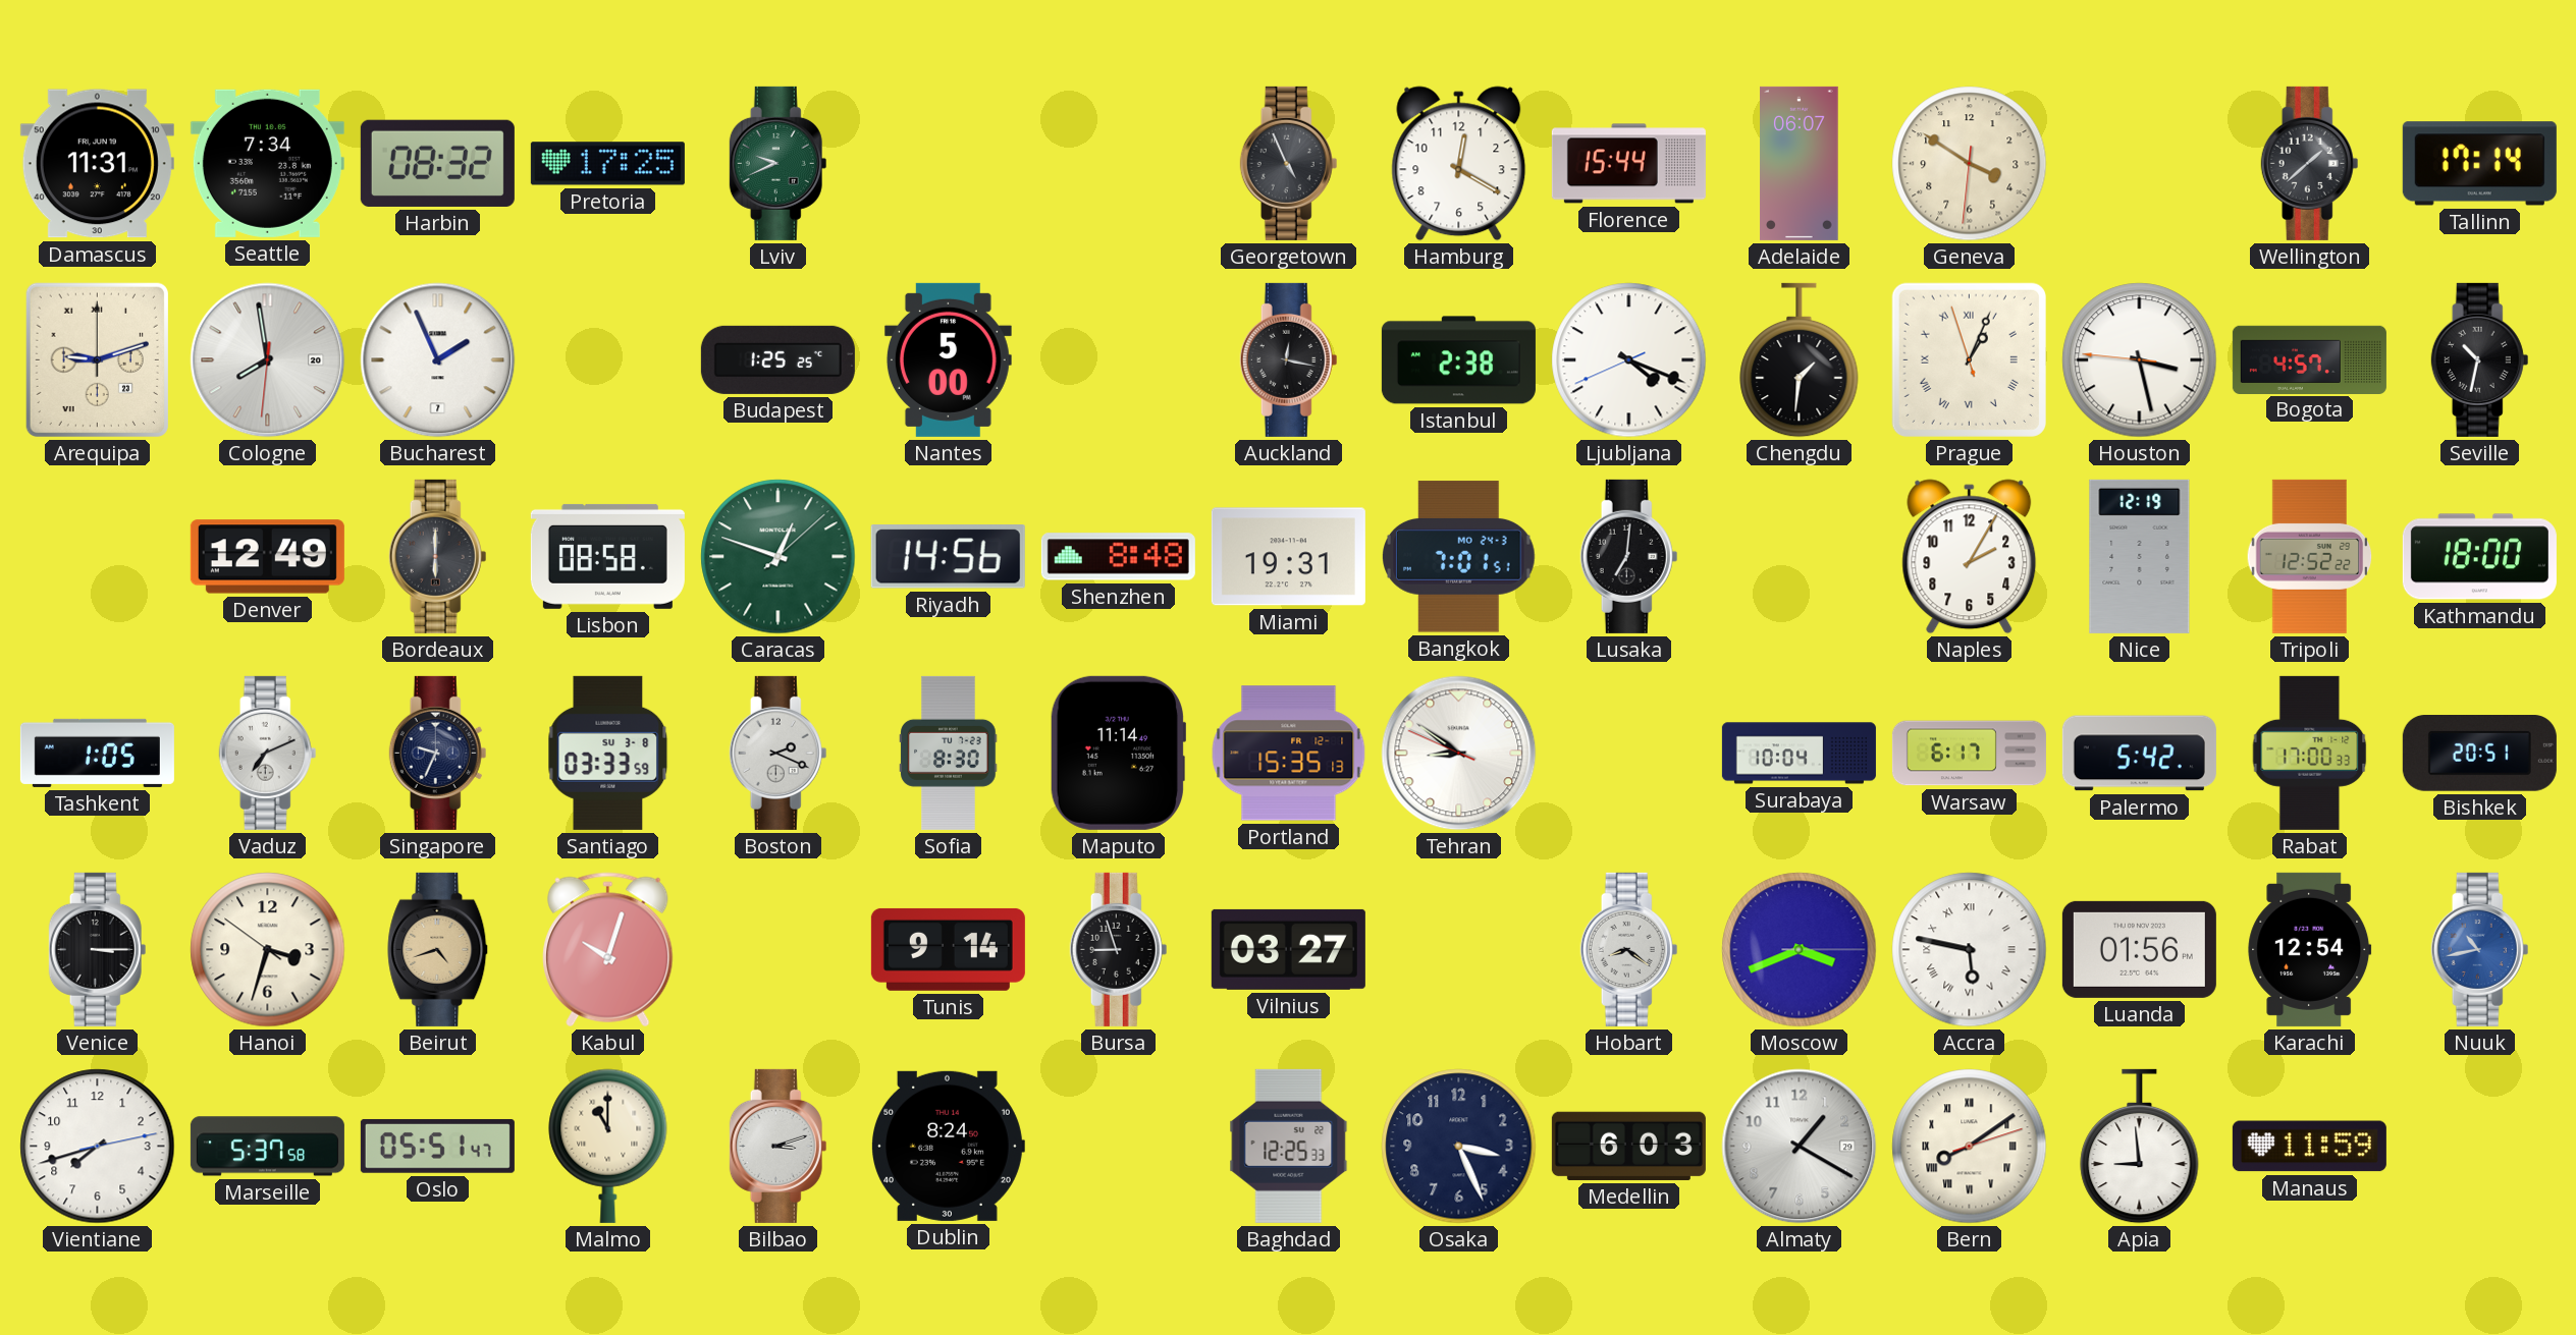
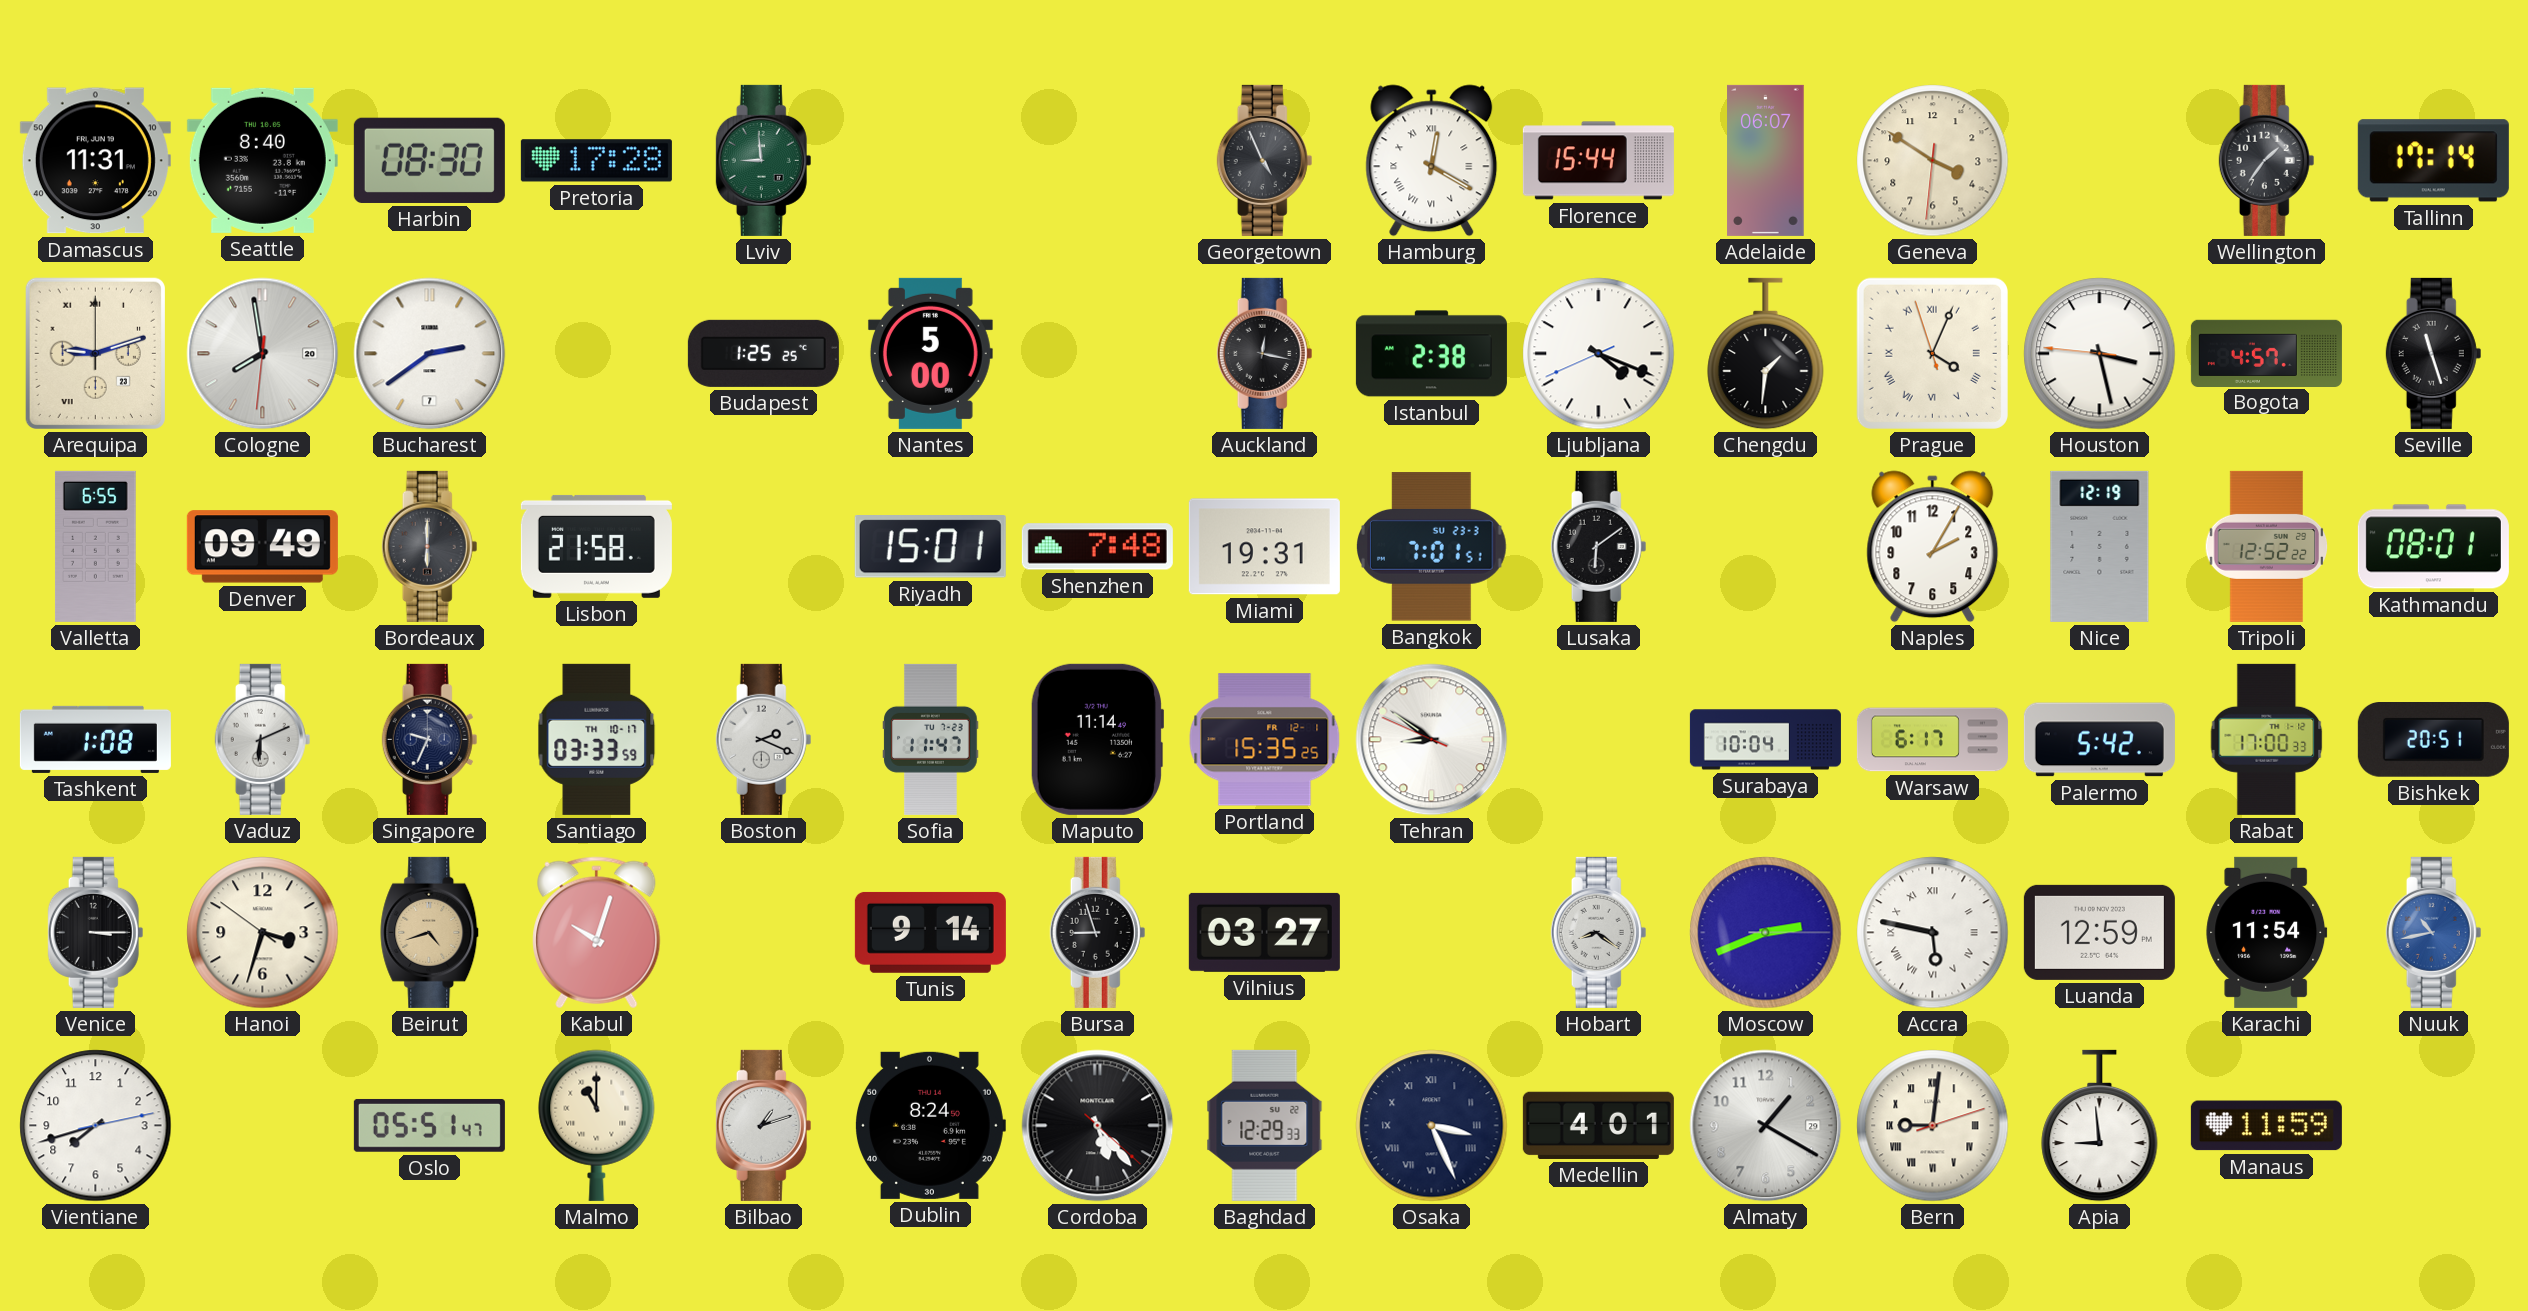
Seattle: 7:34 -> 8:40 (262, 160)
Harbin: 08:32 -> 08:30 (429, 160)
Pretoria: 17:25 -> 17:28 (596, 161)
Lviv: 9:41 -> 8:59 (764, 160)
Hamburg numerals: Arabic -> Roman (1432, 161)
Wellington: 1:38 -> 1:36 (2267, 160)
Bucharest: 1:56 -> 2:39 (430, 354)
Prague: 1:03 -> 4:03 (1932, 353)
Seville: 10:32 -> 11:27 (2434, 353)
Valletta: none -> 6:55 (95, 546)
Denver: 12:49 -> 09:49 (262, 547)
Lisbon: 08:58 -> 21:58 (596, 546)
Caracas: 12:48 -> none (779, 557)
Riyadh: 14:56 -> 15:01 (930, 546)
Shenzhen: 8:48 -> 7:48 (1097, 547)
Bangkok date: MO 24-3 -> SU 23-3 (1432, 547)
Lusaka: 7:01 -> 6:09 (1599, 546)
Kathmandu: 18:00 -> 08:01 (2433, 547)
Tashkent: 1:05 -> 1:08 (95, 739)
Vaduz: 7:11 -> 6:11 (263, 739)
Santiago date: SU 3-8 -> TH 10-17 (597, 739)
Sofia: 8:30 -> 11:47 (931, 739)
Portland: 15:35:13 -> 15:35:25 (1265, 740)
Moscow: 3:41 -> 2:41 (1766, 933)
Luanda: 01:56 -> 12:59 (2099, 932)
Karachi: 12:54 -> 11:54 (2267, 932)
Marseille: 5:37 -> none (267, 1147)
Bilbao: 3:12 -> 1:12 (764, 1125)
Cordoba: none -> 5:23 (1098, 1126)
Baghdad: 12:25 -> 12:29 (1265, 1125)
Osaka numerals: Arabic -> Roman (1432, 1126)
Medellin: 6:03 -> 4:01 (1598, 1125)
Bern: 8:09 -> 9:01 (1933, 1126)
